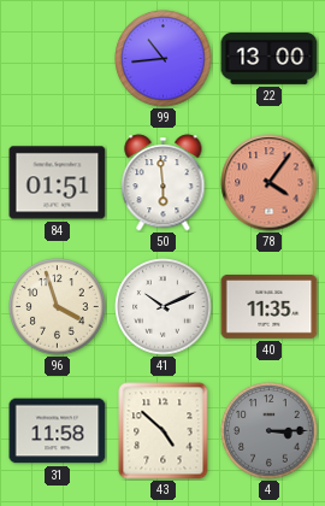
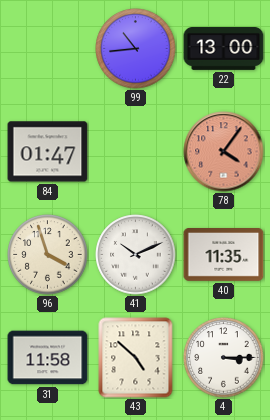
84: 01:51 -> 01:47 (48, 152)
50: 5:59 -> none (164, 183)
4 dial: grey -> white (224, 358)
